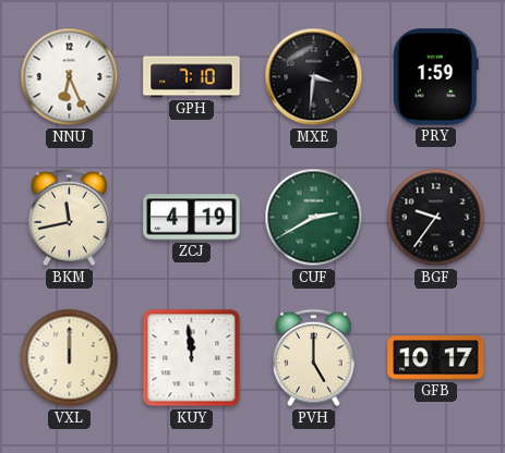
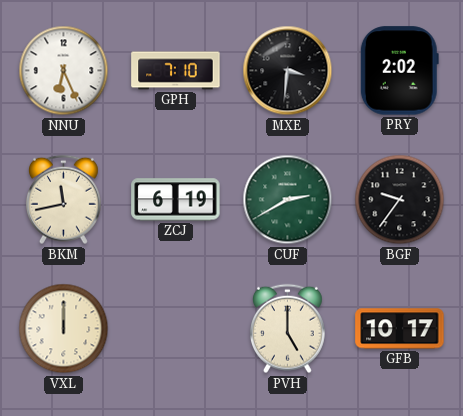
PRY: 1:59 -> 2:02 (399, 71)
ZCJ: 4:19 -> 6:19 (176, 200)
KUY: 11:59 -> none (192, 358)
